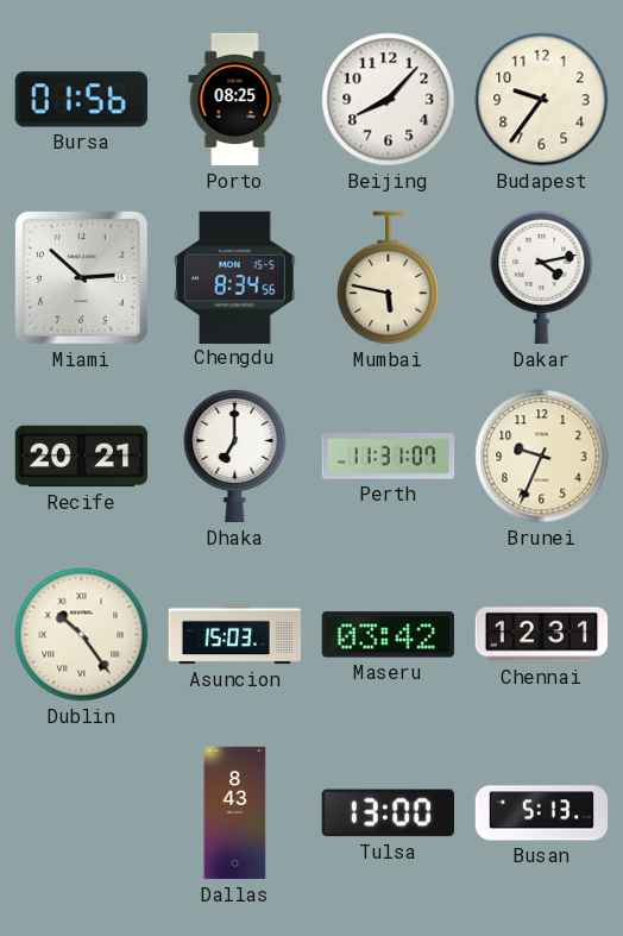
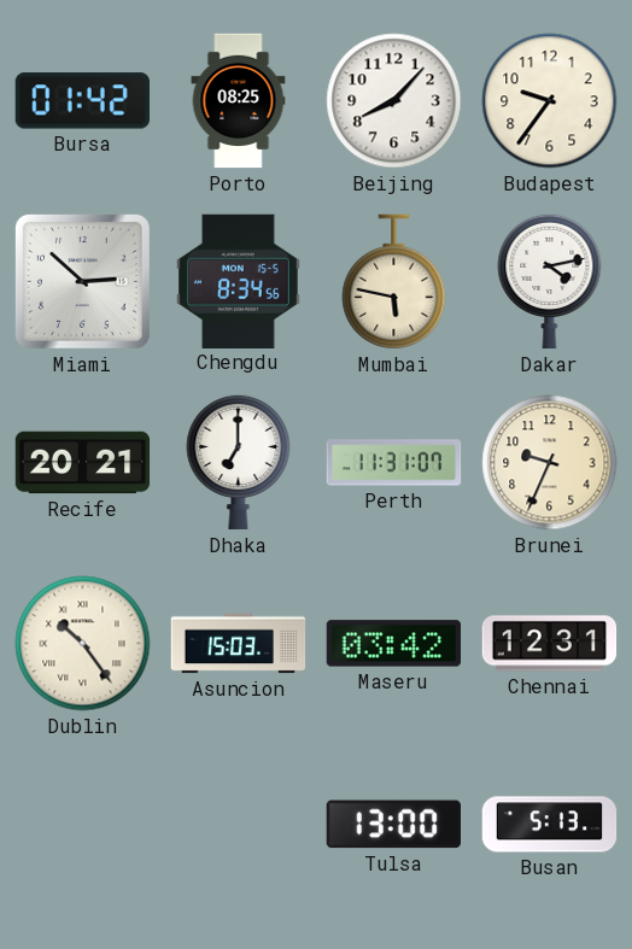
Bursa: 01:56 -> 01:42 (82, 101)
Dallas: 8:43 -> none (235, 813)
